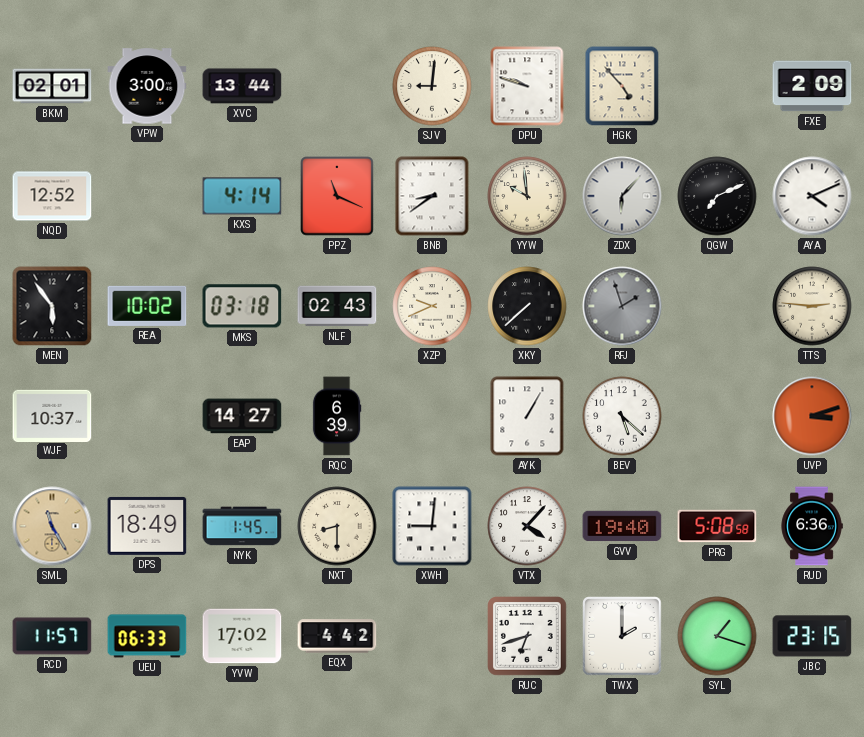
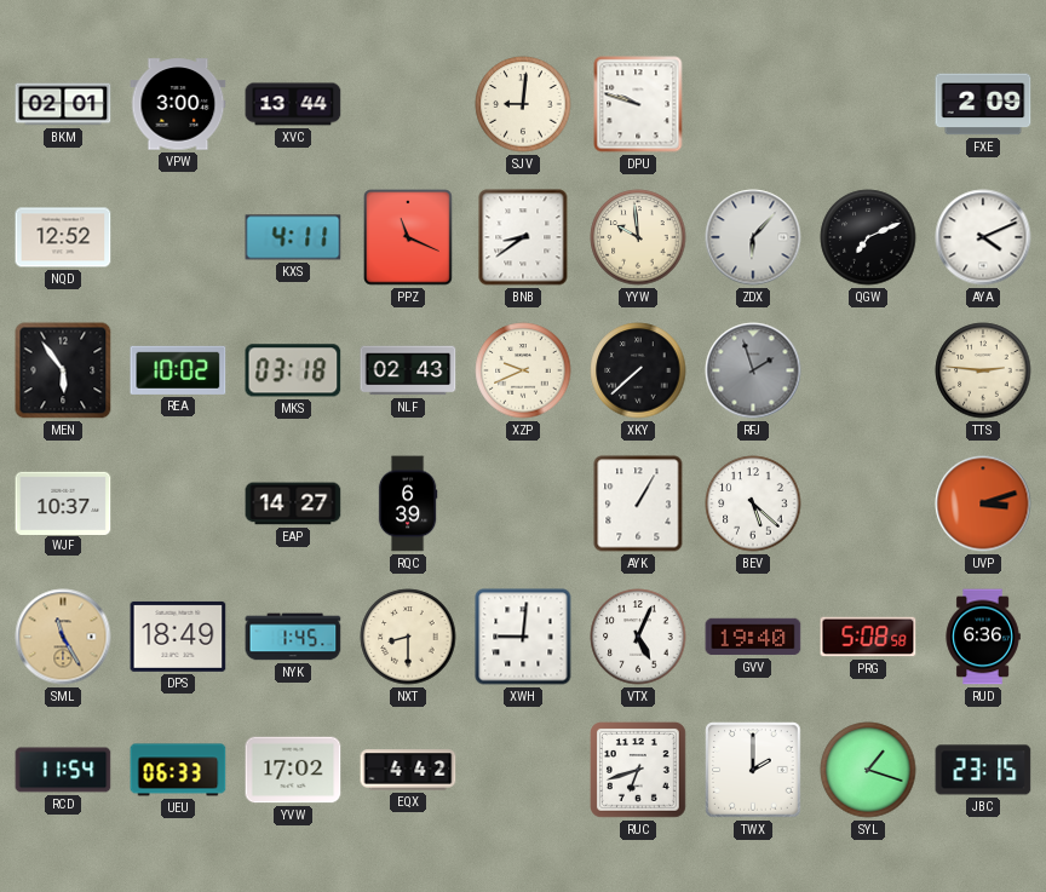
HGK: 4:53 -> none (622, 86)
KXS: 4:14 -> 4:11 (293, 237)
VTX: 4:07 -> 5:04 (638, 637)
RCD: 11:57 -> 11:54 (63, 770)
